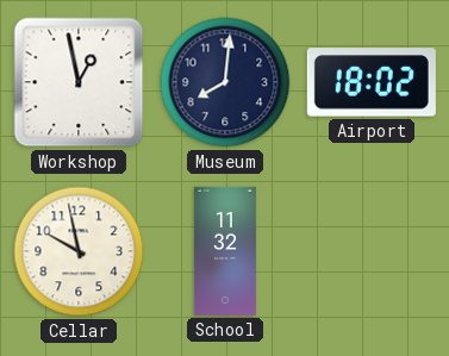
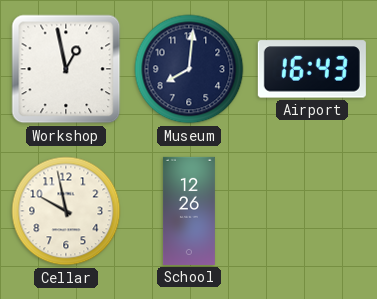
Airport: 18:02 -> 16:43 (312, 69)
School: 11:32 -> 12:26 (189, 211)
